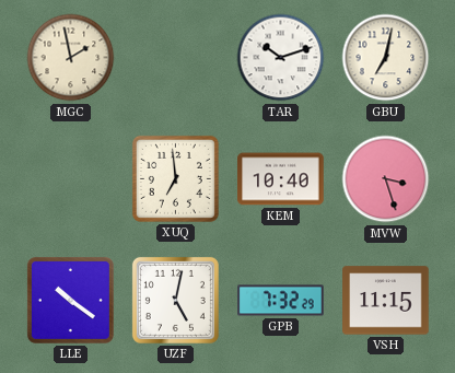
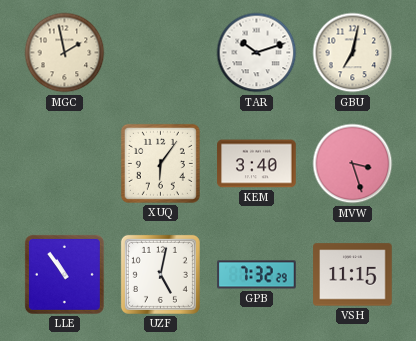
XUQ: 6:59 -> 6:06 (160, 163)
KEM: 10:40 -> 3:40 (257, 164)
LLE: 10:21 -> 10:54 (64, 274)
